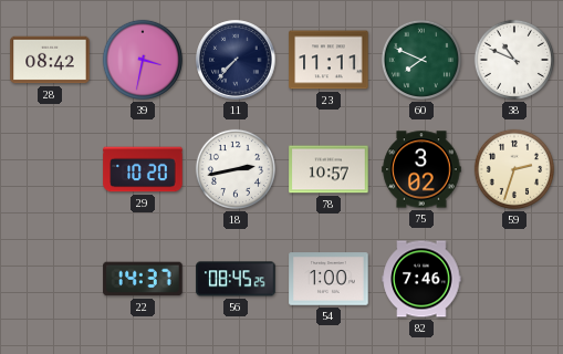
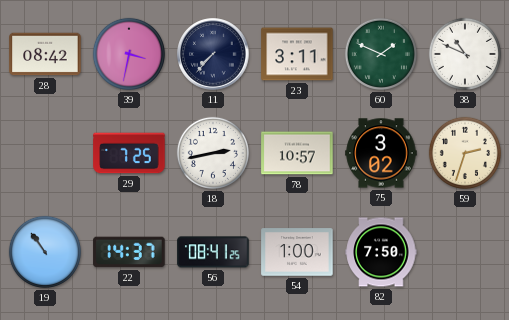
23: 11:11 -> 3:11 (297, 54)
60: 7:49 -> 1:49 (381, 54)
29: 10:20 -> 7:25 (129, 153)
19: none -> 10:54 (45, 252)
56: 08:45 -> 08:41 (213, 252)
82: 7:46 -> 7:50 (381, 252)
